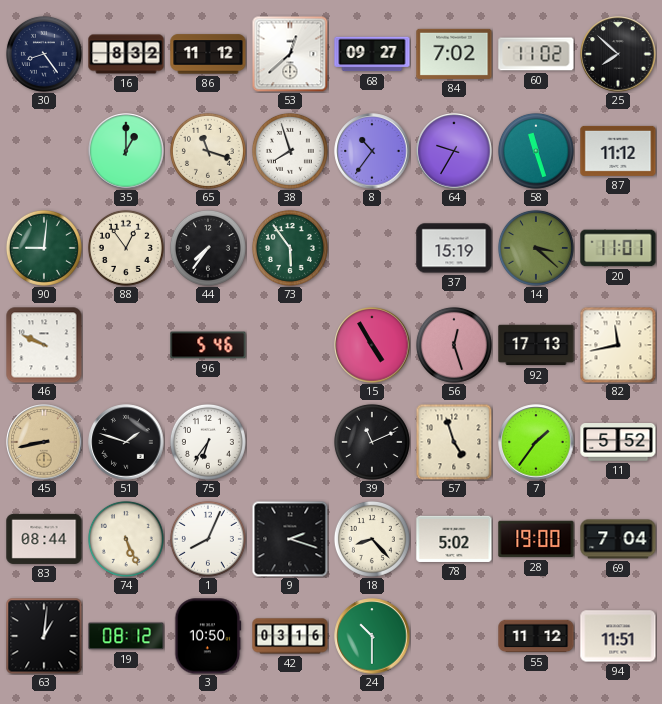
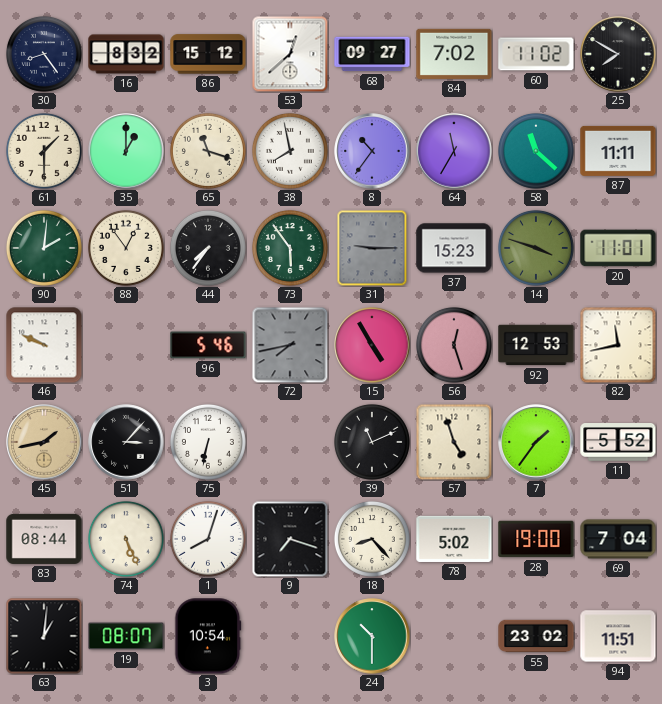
86: 11:12 -> 15:12 (208, 54)
25: 7:52 -> 7:50 (618, 54)
61: none -> 1:30 (44, 151)
38: 7:57 -> 7:58 (290, 151)
64: 9:35 -> 11:35 (454, 151)
58: 11:27 -> 11:22 (536, 151)
87: 11:12 -> 11:11 (618, 151)
90: 9:01 -> 2:01 (44, 248)
31: none -> 9:15 (372, 248)
37: 15:19 -> 15:23 (454, 248)
14: 3:22 -> 3:48 (536, 248)
72: none -> 7:43 (290, 345)
92: 17:13 -> 12:53 (536, 345)
45: 8:43 -> 1:43 (44, 442)
51: 1:48 -> 3:07 (126, 442)
75: 6:36 -> 6:32 (208, 442)
1: 8:04 -> 8:03 (208, 539)
9: 2:18 -> 7:18 (290, 539)
19: 08:12 -> 08:07 (126, 636)
3: 10:50 -> 10:54 (208, 636)
42: 03:16 -> none (290, 636)
55: 11:12 -> 23:02 (536, 636)
